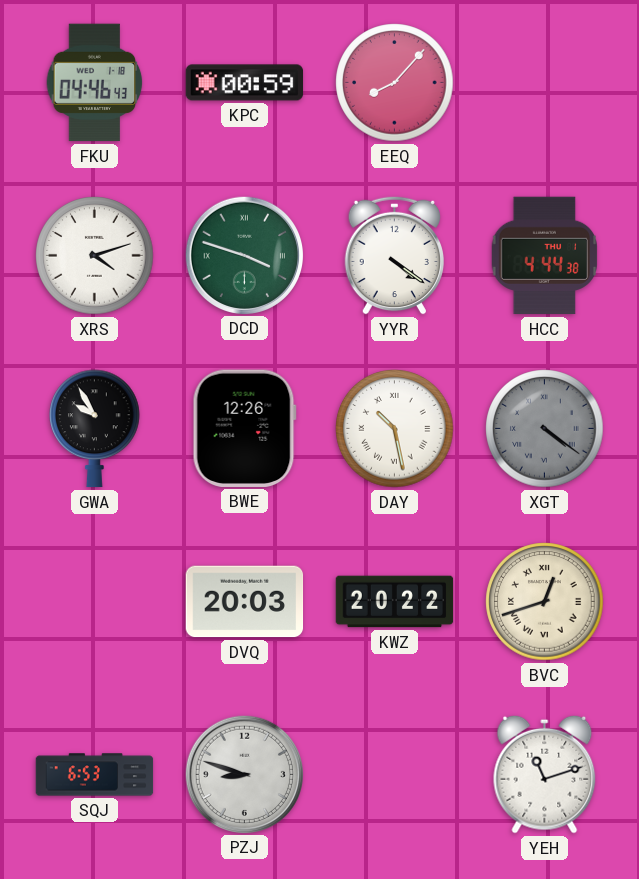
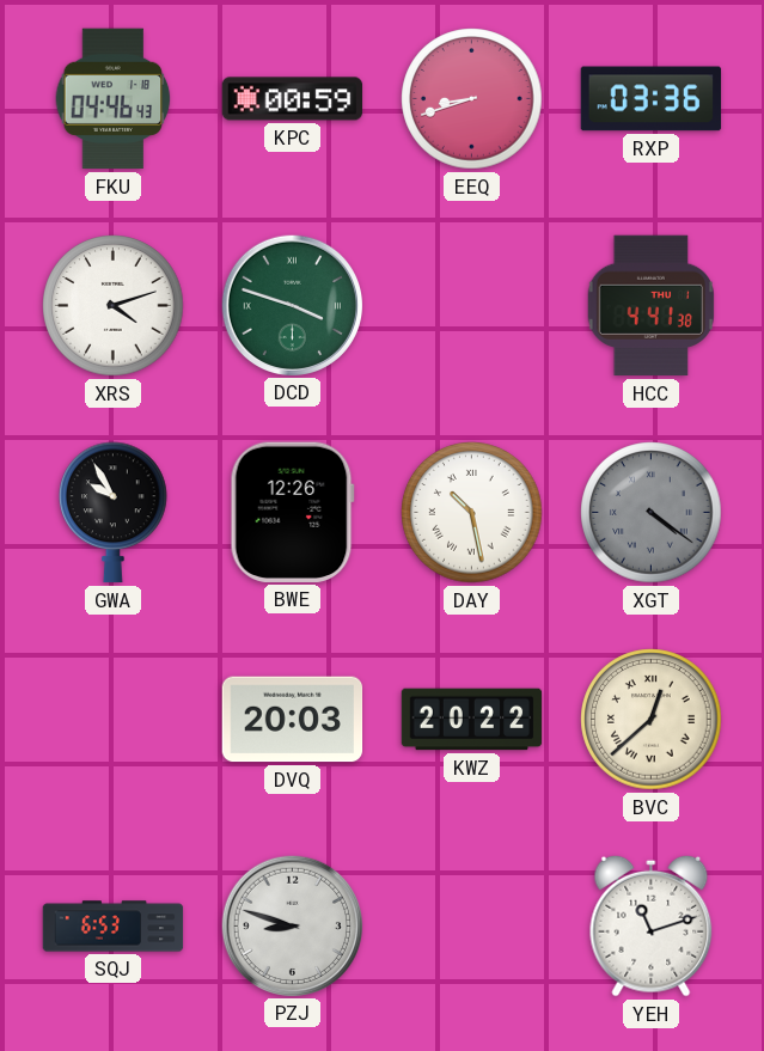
EEQ: 8:07 -> 8:42 (472, 99)
RXP: none -> 03:36 (652, 99)
YYR: 4:21 -> none (394, 255)
HCC: 4:44 -> 4:41 (652, 306)
BVC: 12:42 -> 12:38 (652, 720)
